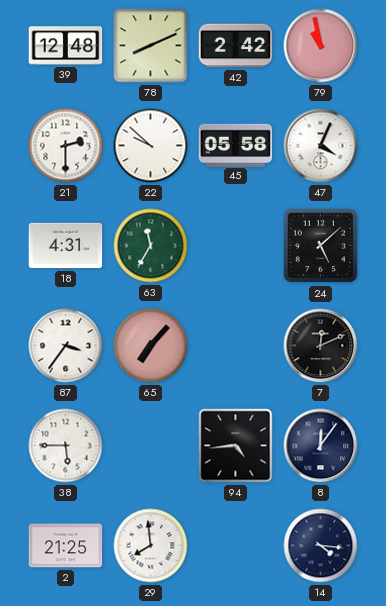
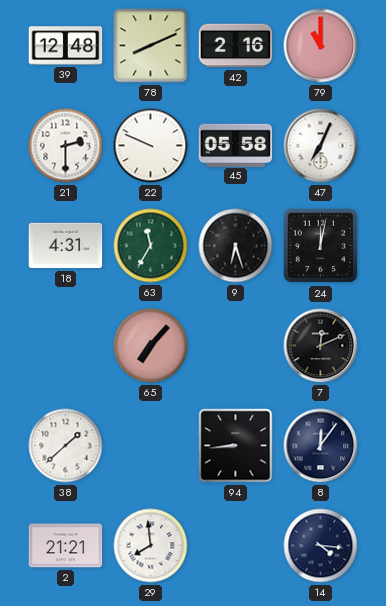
42: 2:42 -> 2:16 (236, 46)
79: 10:58 -> 11:00 (321, 46)
22: 9:52 -> 9:49 (151, 146)
47: 4:04 -> 7:04 (321, 146)
9: none -> 6:27 (236, 246)
24: 5:08 -> 12:02 (321, 246)
87: 3:36 -> none (66, 346)
38: 5:45 -> 1:38 (66, 446)
94: 4:44 -> 8:44 (236, 446)
2: 21:25 -> 21:21 (66, 546)
